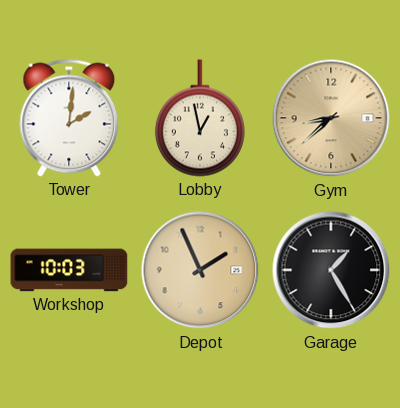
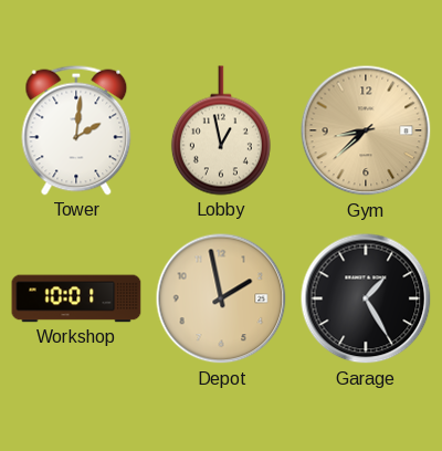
Workshop: 10:03 -> 10:01 (76, 298)
Depot: 1:56 -> 1:58 (221, 298)
